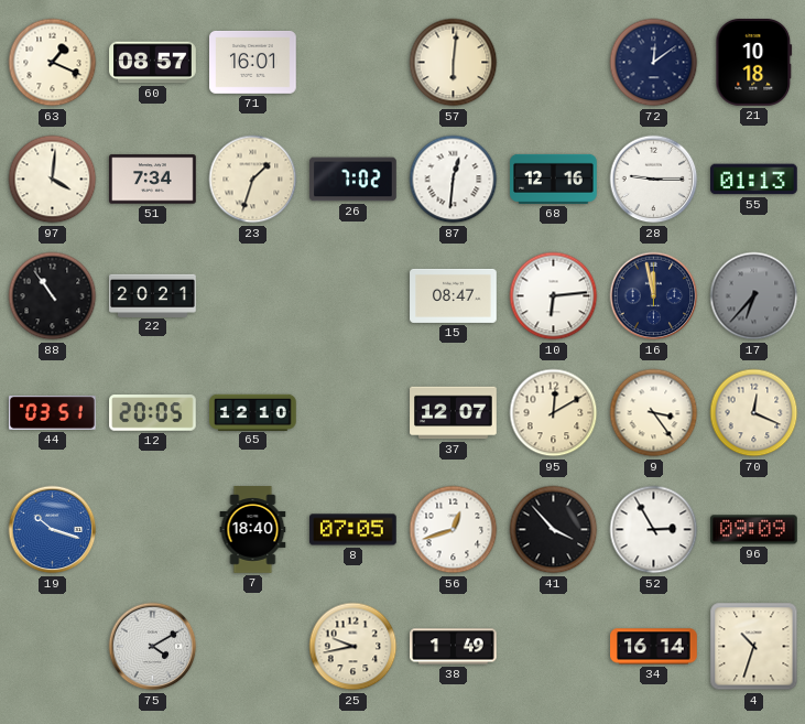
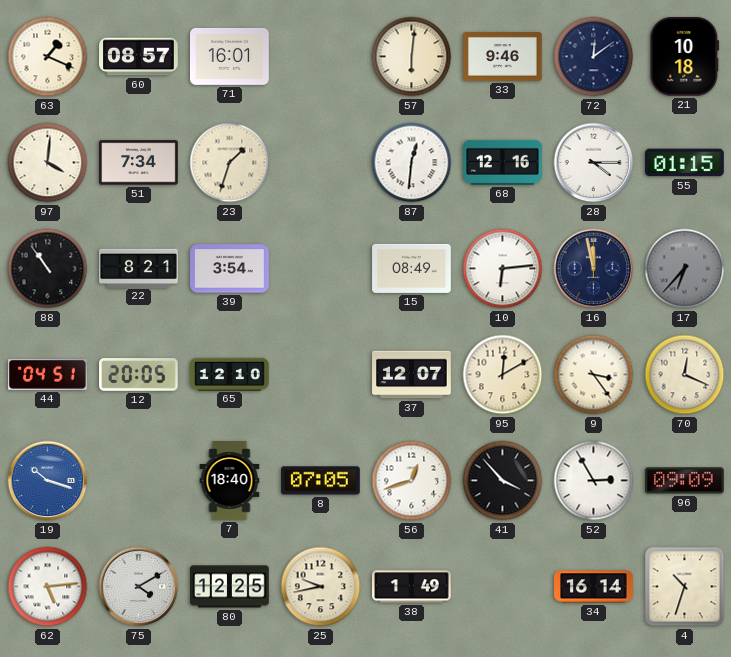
33: none -> 9:46 (503, 57)
26: 7:02 -> none (353, 180)
28: 9:15 -> 4:15 (594, 163)
55: 01:13 -> 01:15 (685, 163)
22: 20:21 -> 8:21 (139, 268)
39: none -> 3:54 (230, 269)
15: 08:47 -> 08:49 (412, 268)
44: 03:51 -> 04:51 (48, 375)
62: none -> 5:14 (48, 587)
80: none -> 12:25 (230, 587)
